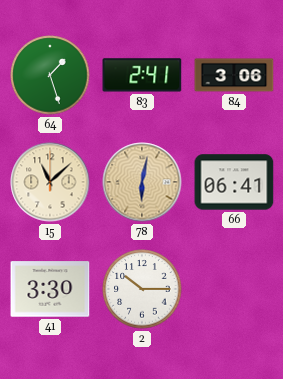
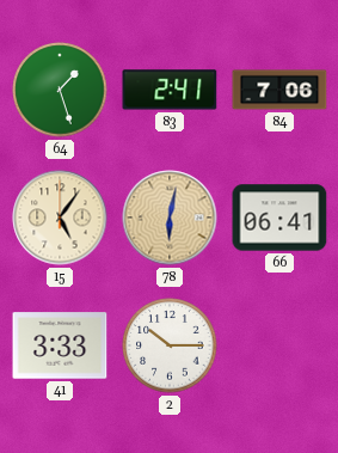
84: 3:06 -> 7:06 (279, 90)
15: 11:08 -> 5:06 (60, 218)
41: 3:30 -> 3:33 (60, 345)
